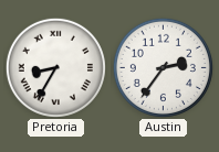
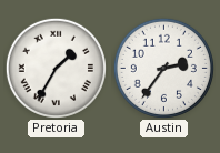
Pretoria: 8:35 -> 1:35 (56, 68)
